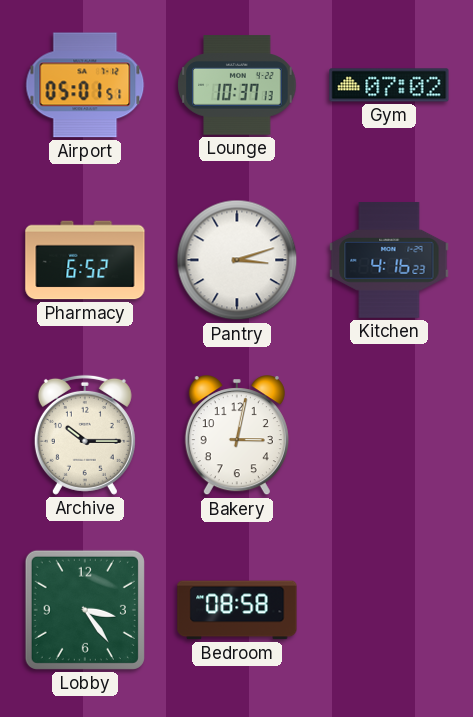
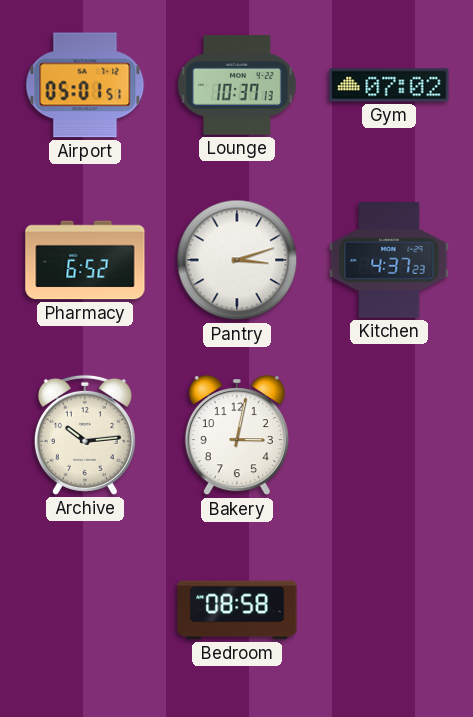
Kitchen: 4:16 -> 4:37 (389, 261)
Archive: 10:15 -> 10:14 (85, 435)
Lobby: 3:24 -> none (85, 610)
